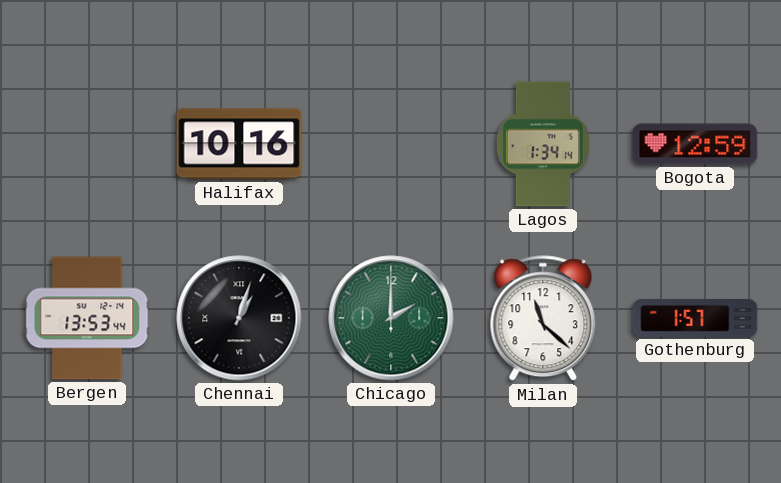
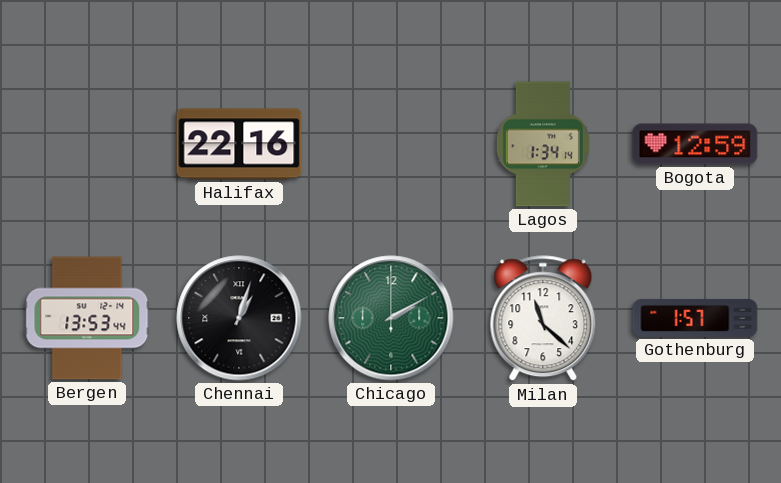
Halifax: 10:16 -> 22:16 (239, 144)
Chicago: 2:00 -> 2:10 (391, 318)
